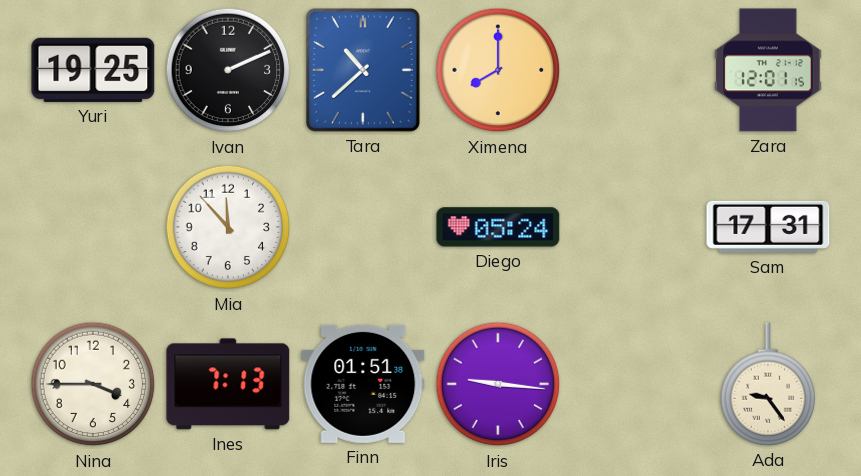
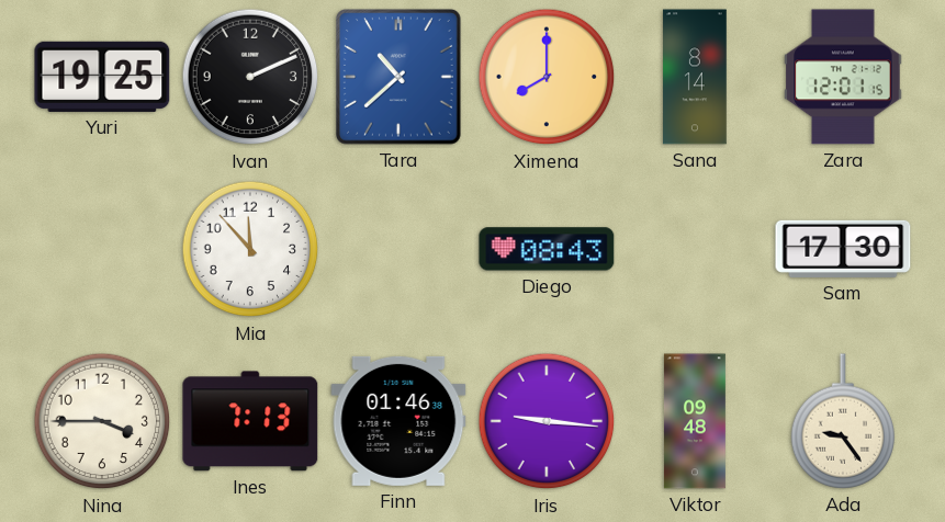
Sana: none -> 8:14 (695, 77)
Diego: 05:24 -> 08:43 (547, 249)
Sam: 17:31 -> 17:30 (843, 249)
Finn: 01:51 -> 01:46 (398, 421)
Viktor: none -> 09:48 (695, 421)
